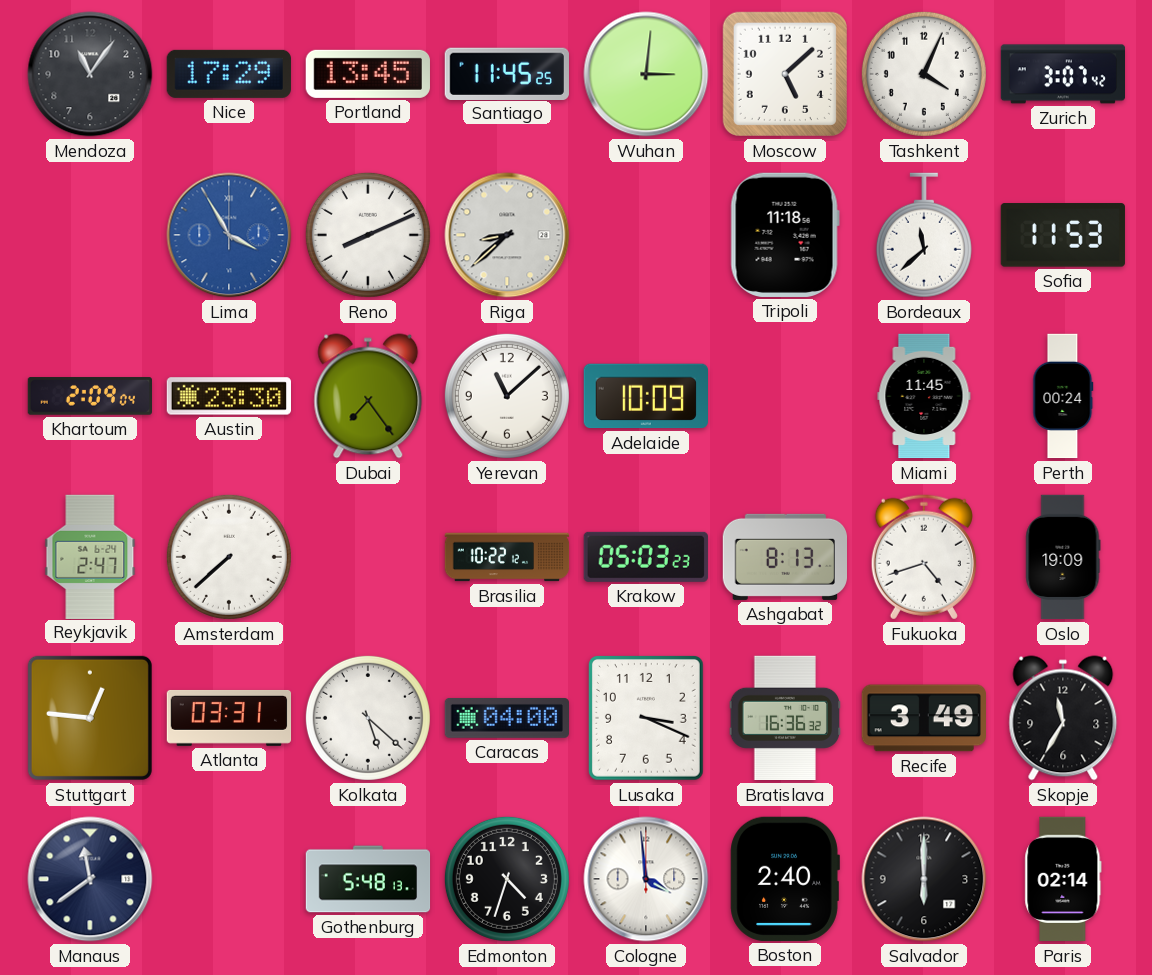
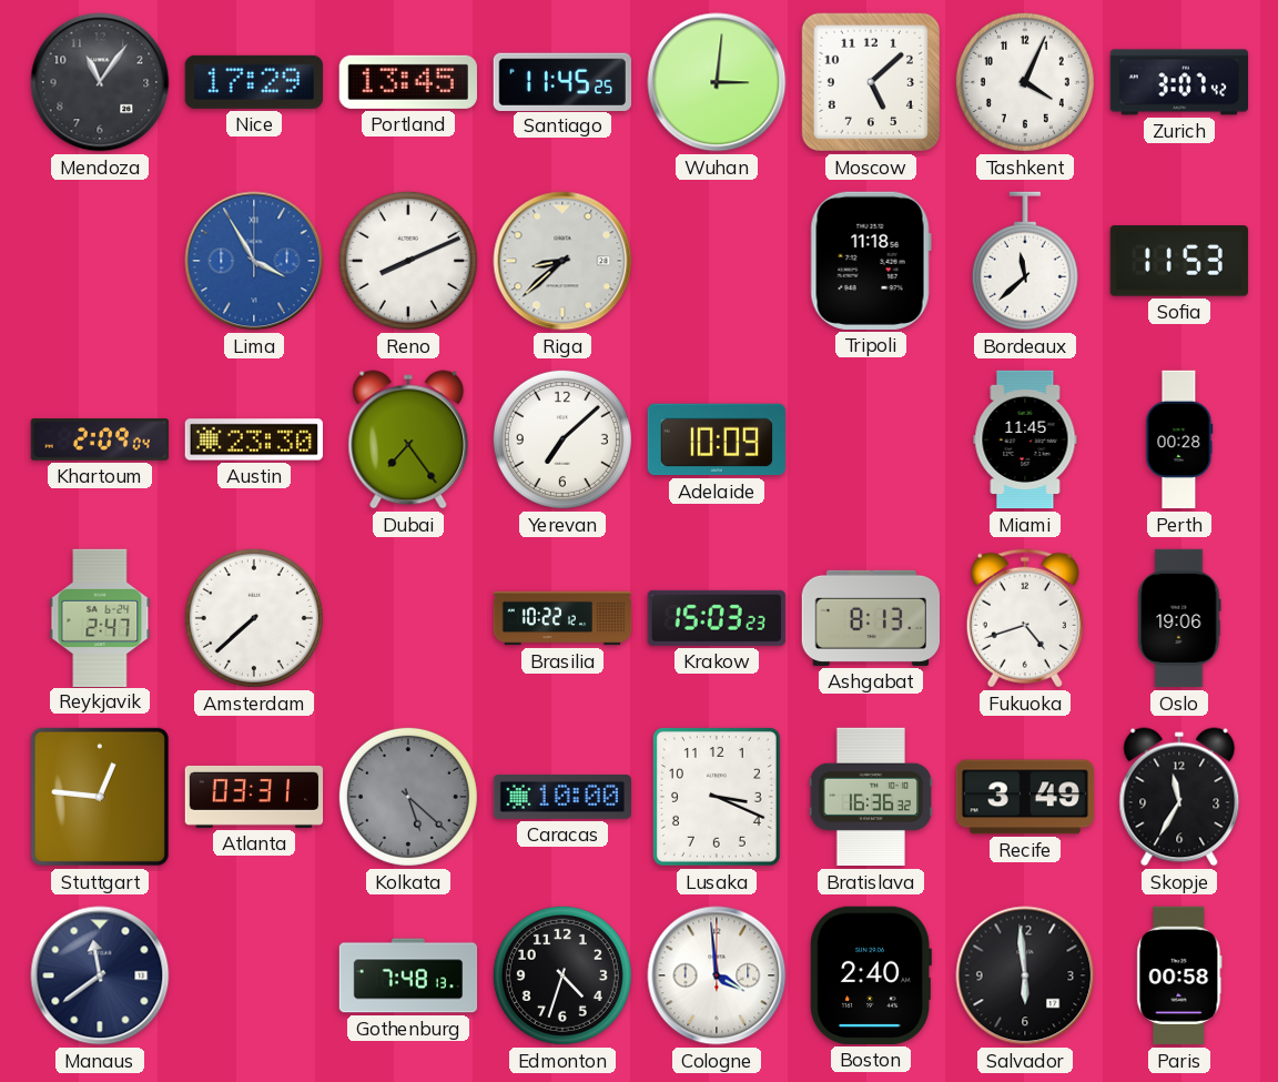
Yerevan: 11:08 -> 7:08 (562, 439)
Perth: 00:24 -> 00:28 (1179, 439)
Krakow: 05:03 -> 15:03 (717, 618)
Oslo: 19:09 -> 19:06 (1179, 618)
Kolkata dial: white -> grey (408, 797)
Caracas: 04:00 -> 10:00 (561, 797)
Gothenburg: 5:48 -> 7:48 (408, 975)
Salvador: 6:00 -> 5:59 (1025, 975)
Paris: 02:14 -> 00:58 (1179, 975)
